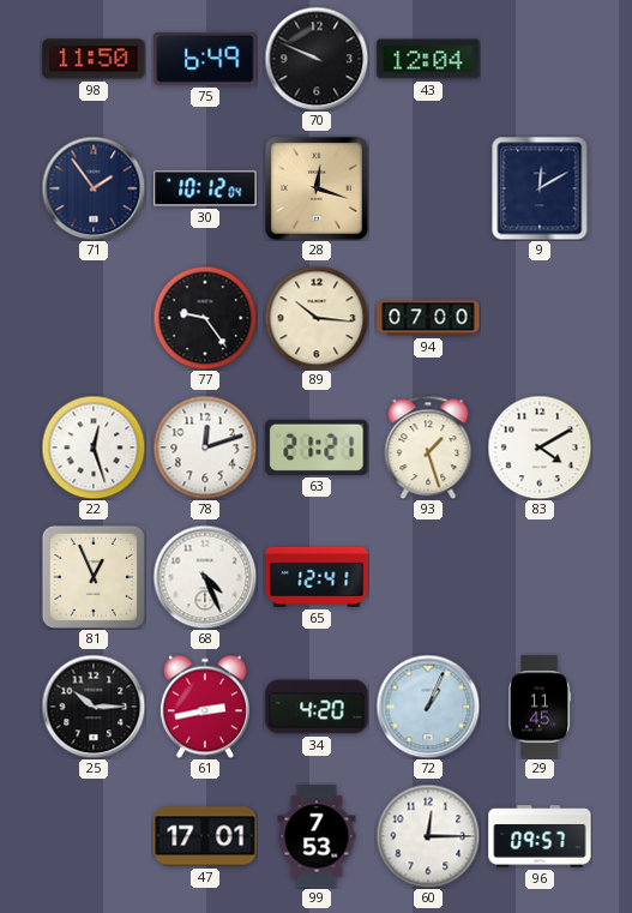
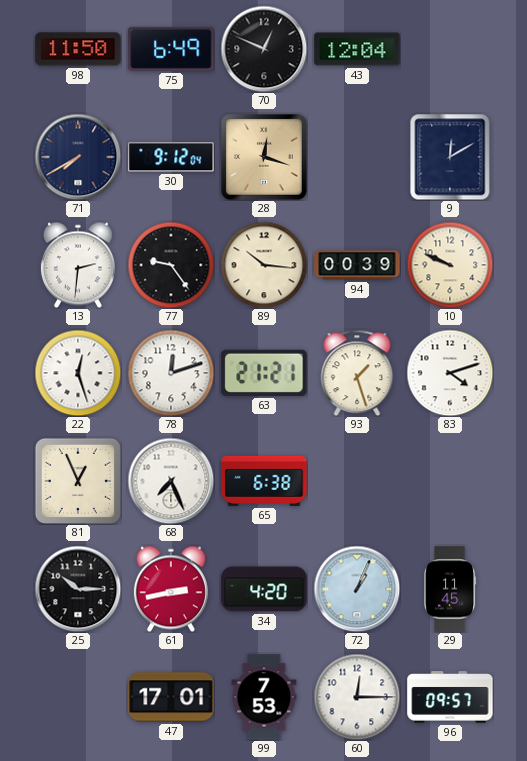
70: 9:49 -> 12:49 (264, 49)
71: 1:54 -> 7:40 (78, 157)
30: 10:12 -> 9:12 (171, 157)
13: none -> 2:31 (78, 265)
94: 07:00 -> 00:39 (357, 265)
10: none -> 9:49 (450, 265)
83: 4:10 -> 4:12 (450, 373)
68: 4:26 -> 7:26 (171, 481)
65: 12:41 -> 6:38 (264, 481)
